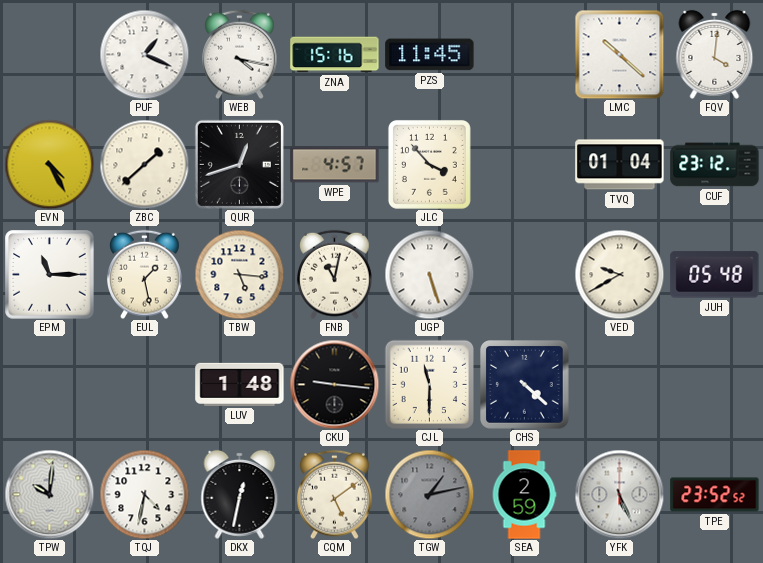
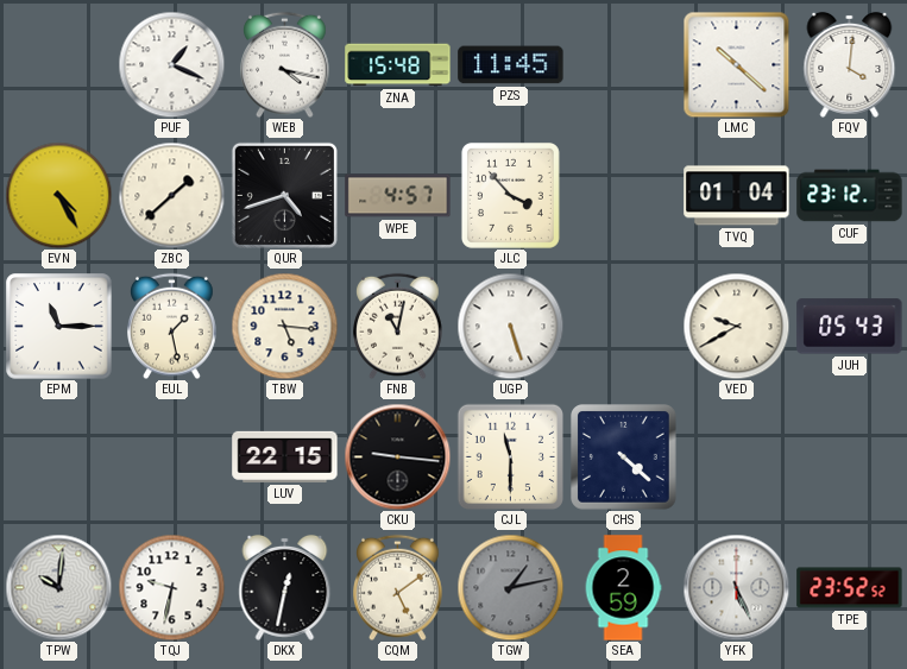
ZNA: 15:16 -> 15:48 (398, 65)
QUR: 12:42 -> 4:42 (284, 195)
JUH: 05:48 -> 05:43 (850, 327)
LUV: 1:48 -> 22:15 (285, 456)
TQJ: 4:32 -> 9:32 (171, 587)
